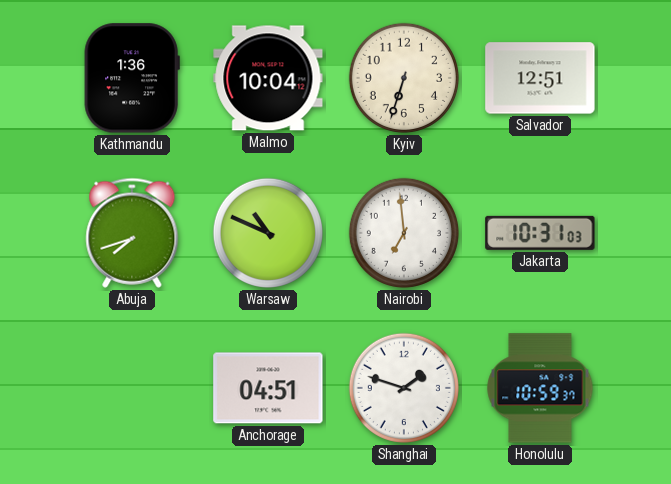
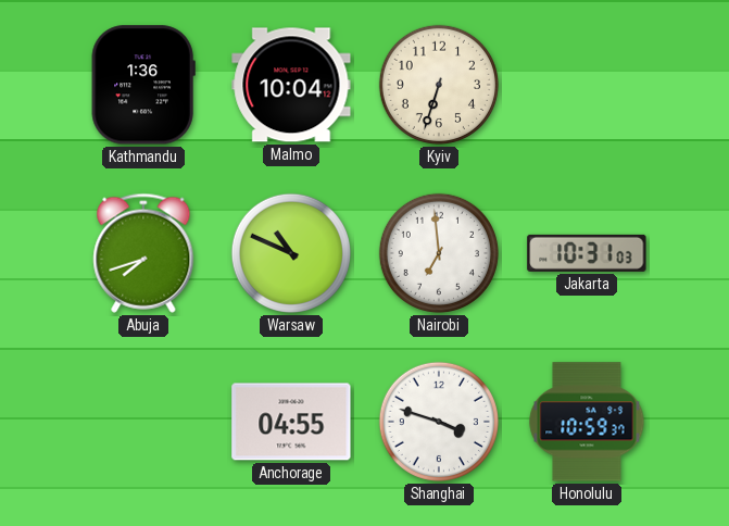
Salvador: 12:51 -> none (540, 78)
Anchorage: 04:51 -> 04:55 (291, 422)
Shanghai: 1:48 -> 3:48 (439, 422)
